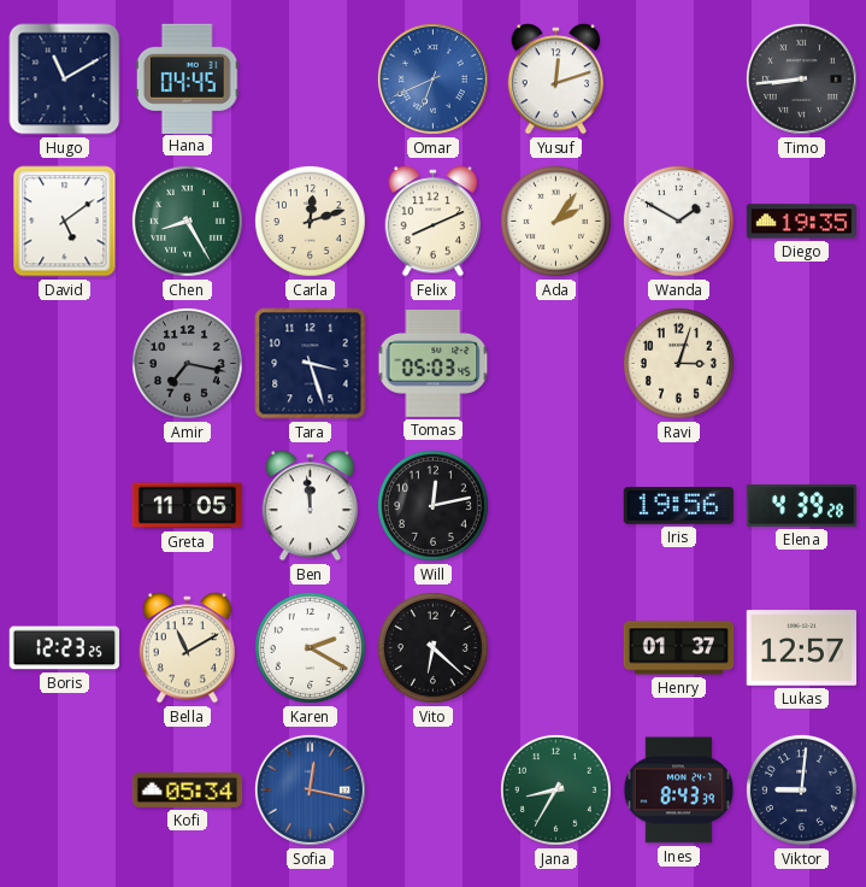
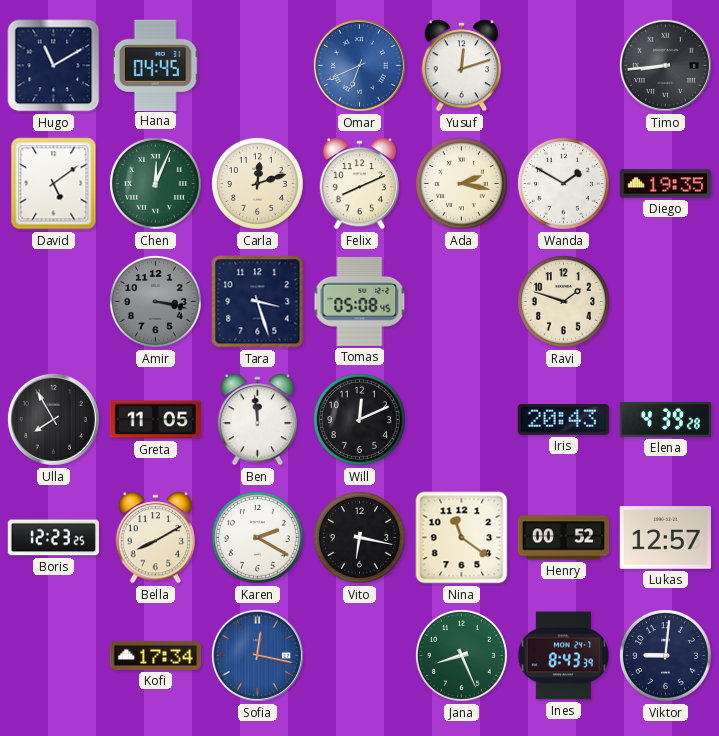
Chen: 8:25 -> 12:04 (155, 183)
Ada: 2:06 -> 2:17 (461, 183)
Amir: 7:17 -> 3:17 (155, 301)
Tomas: 05:03 -> 05:08 (360, 301)
Ravi: 3:03 -> 1:48 (563, 301)
Ulla: none -> 7:55 (53, 419)
Will: 12:13 -> 12:11 (359, 419)
Iris: 19:56 -> 20:43 (563, 420)
Bella: 11:10 -> 8:10 (156, 538)
Vito: 6:22 -> 6:17 (359, 537)
Nina: none -> 11:21 (462, 538)
Henry: 01:37 -> 00:52 (564, 538)
Kofi: 05:34 -> 17:34 (156, 655)
Jana: 8:35 -> 8:26 (461, 655)
